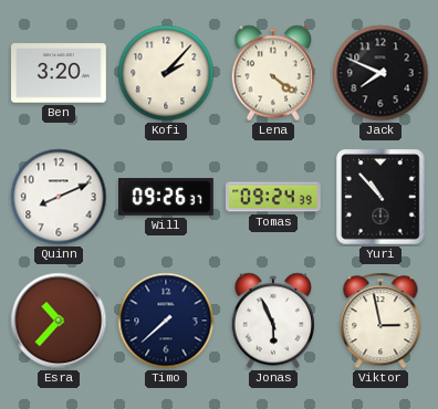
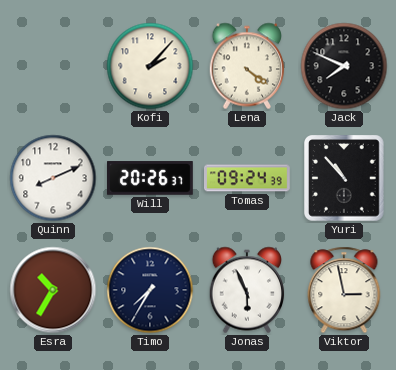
Ben: 3:20 -> none (60, 73)
Will: 09:26 -> 20:26 (151, 178)
Esra: 10:37 -> 10:35 (53, 290)
Timo: 7:38 -> 7:35 (150, 290)
